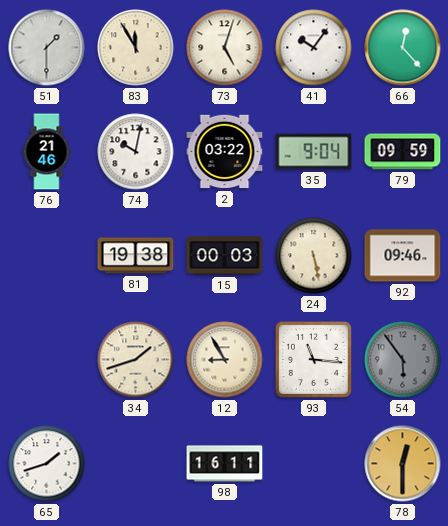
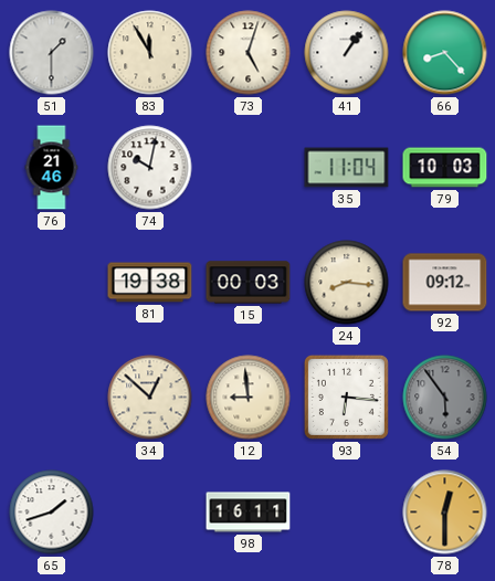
41: 10:06 -> 1:06 (347, 53)
66: 12:23 -> 8:23 (445, 53)
2: 03:22 -> none (225, 152)
35: 9:04 -> 11:04 (347, 168)
79: 09:59 -> 10:03 (445, 168)
24: 5:28 -> 8:16 (347, 283)
92: 09:46 -> 09:12 (445, 283)
34: 1:42 -> 12:52 (150, 398)
12: 8:55 -> 8:59 (249, 398)
93: 11:16 -> 6:16 (346, 397)
